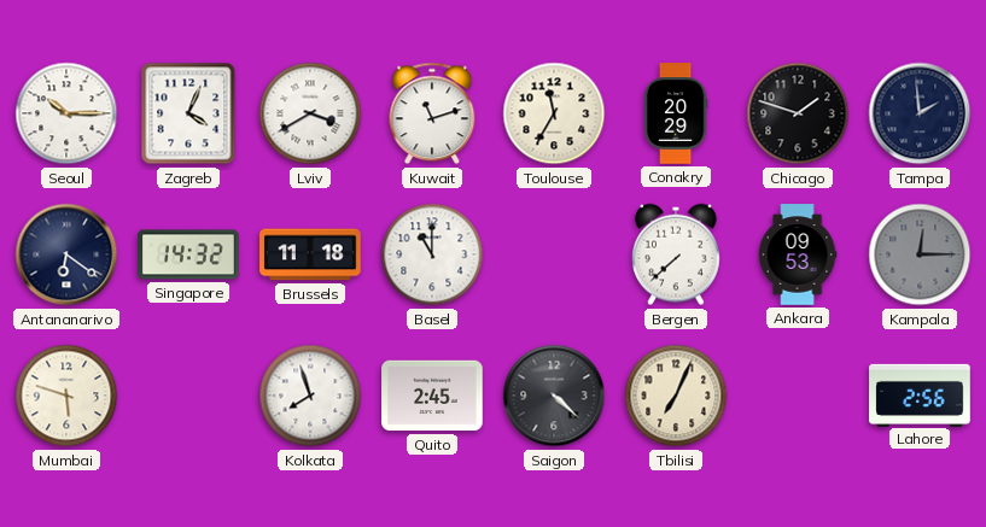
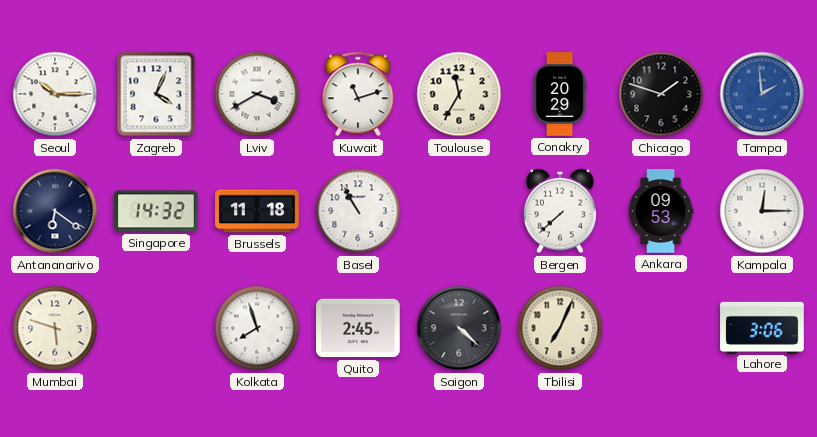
Tampa dial: navy -> blue (762, 94)
Basel: 11:00 -> 10:55 (358, 211)
Kampala dial: grey -> white (762, 211)
Lahore: 2:56 -> 3:06 (762, 327)
